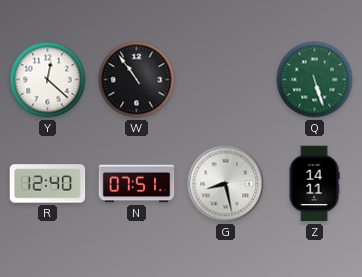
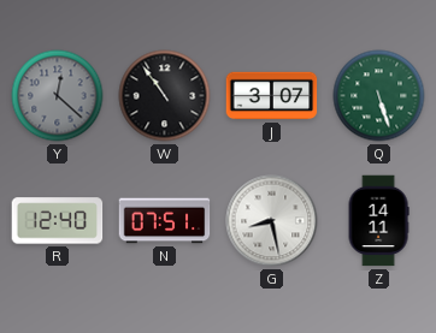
Y dial: white -> grey (58, 96)
J: none -> 3:07 (272, 96)
